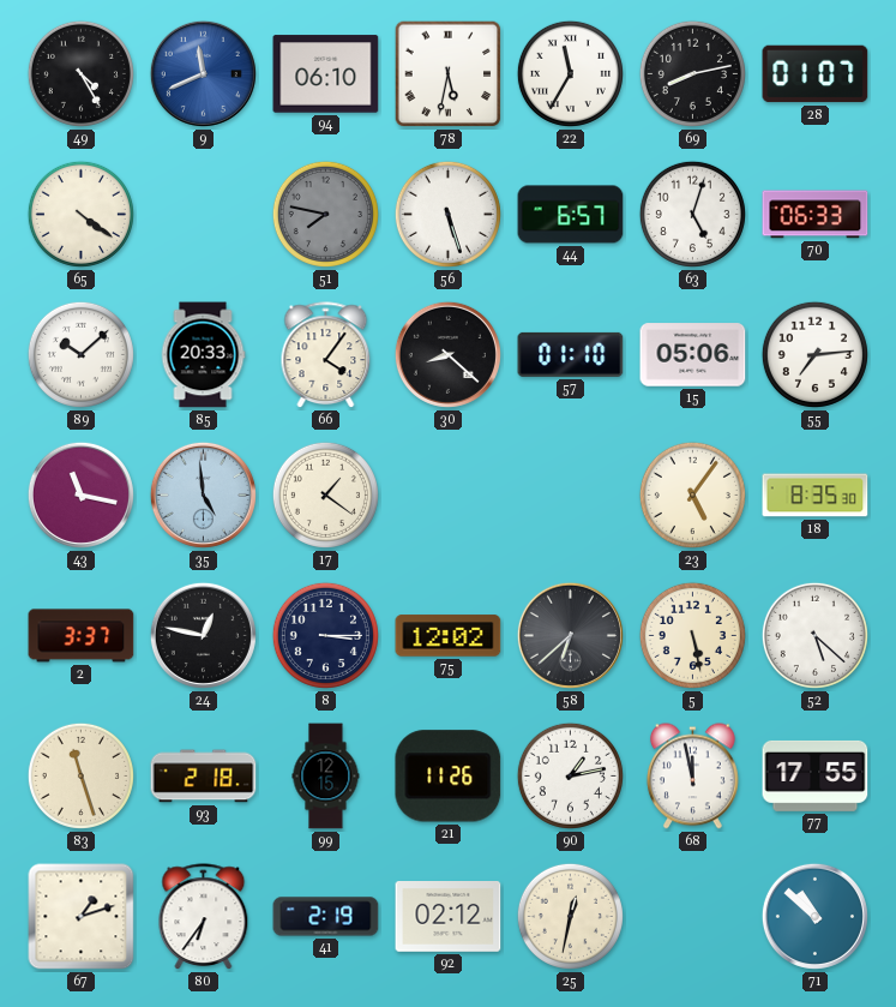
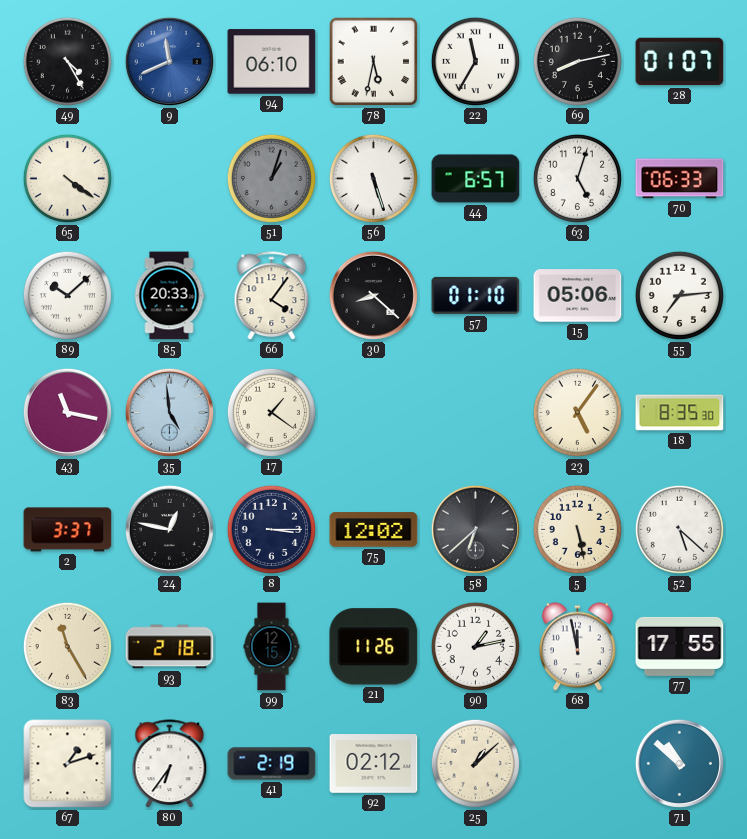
51: 7:47 -> 1:03 (271, 178)
83: 11:27 -> 11:25 (67, 646)
25: 12:32 -> 1:08 (475, 763)
